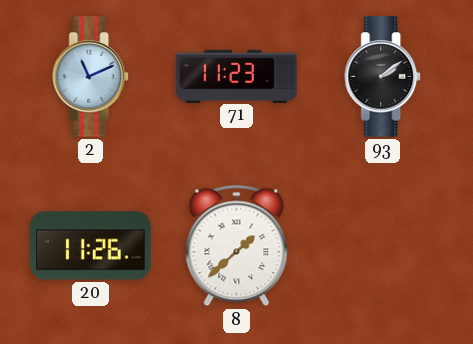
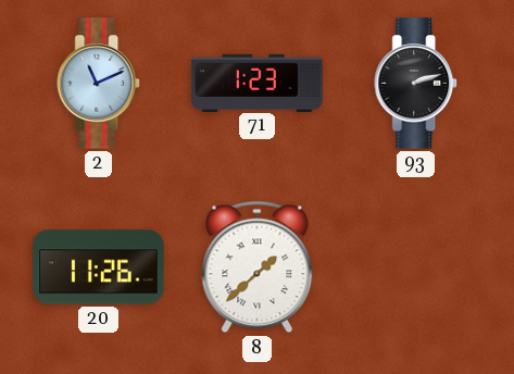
71: 11:23 -> 1:23 (258, 83)
93: 2:09 -> 2:12 (416, 84)
